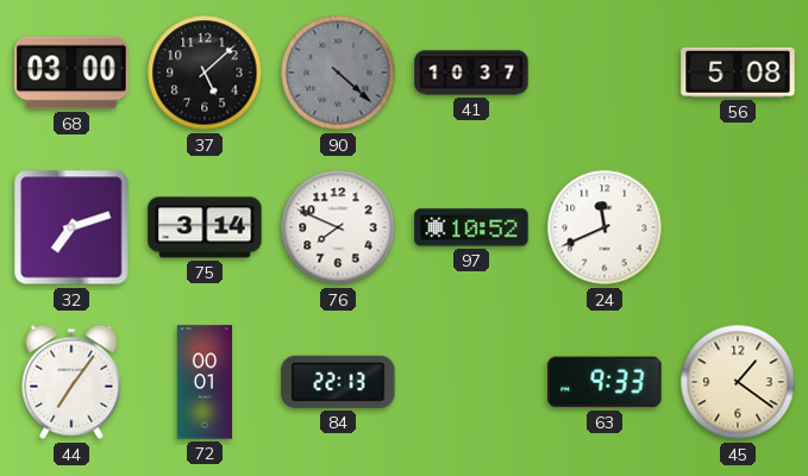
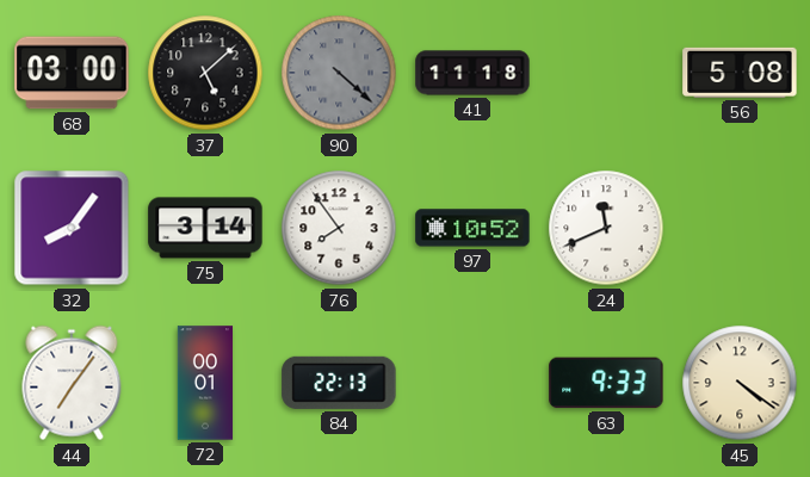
41: 10:37 -> 11:18 (472, 73)
32: 7:12 -> 8:06 (72, 228)
76: 7:49 -> 7:54 (339, 228)
45: 1:21 -> 4:21 (740, 383)
